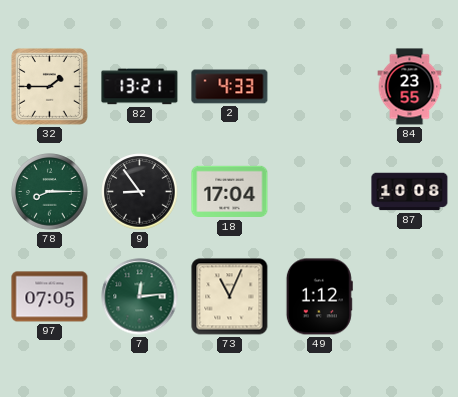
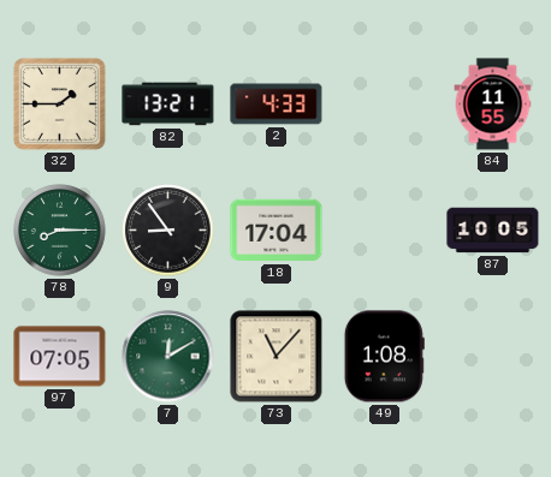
84: 23:55 -> 11:55 (493, 105)
87: 10:08 -> 10:05 (493, 231)
7: 12:14 -> 12:10 (168, 357)
73: 11:04 -> 11:07 (277, 357)
49: 1:12 -> 1:08 (384, 357)
